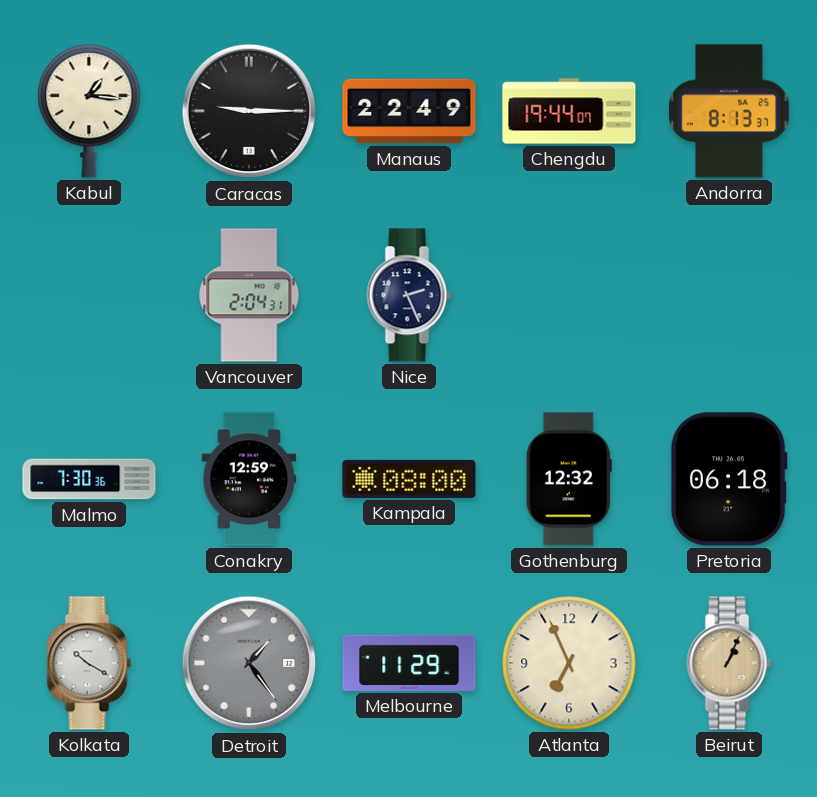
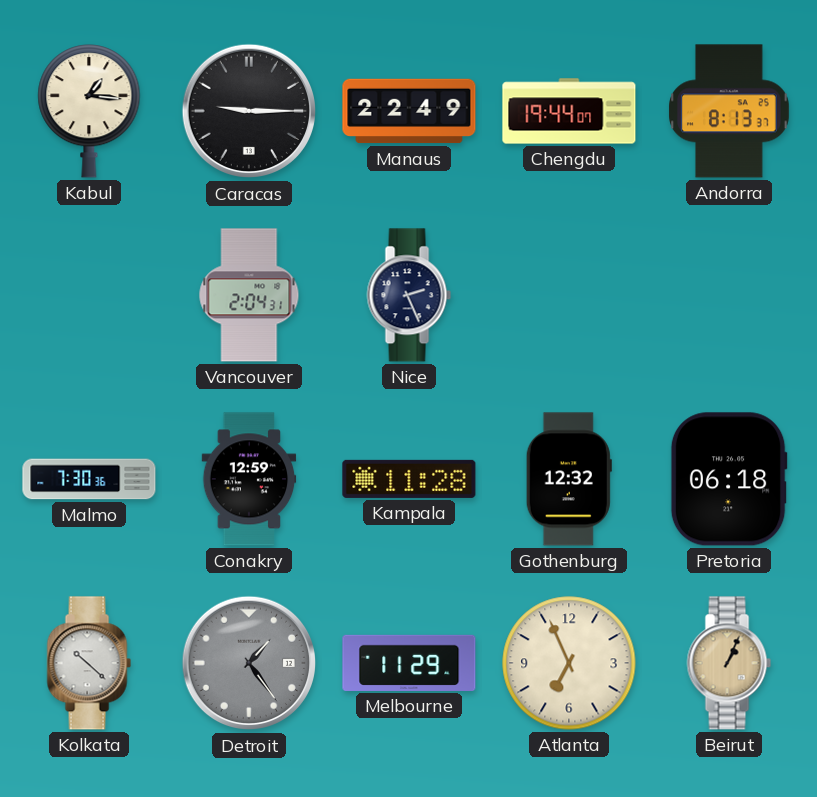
Kampala: 08:00 -> 11:28 (409, 479)
Kolkata: 10:20 -> 10:22 (89, 663)
